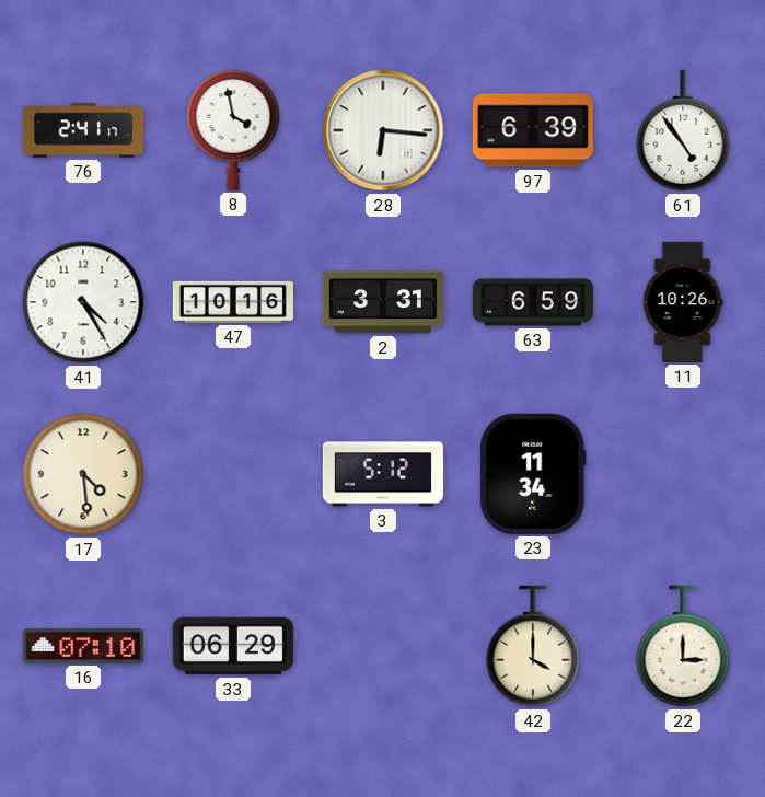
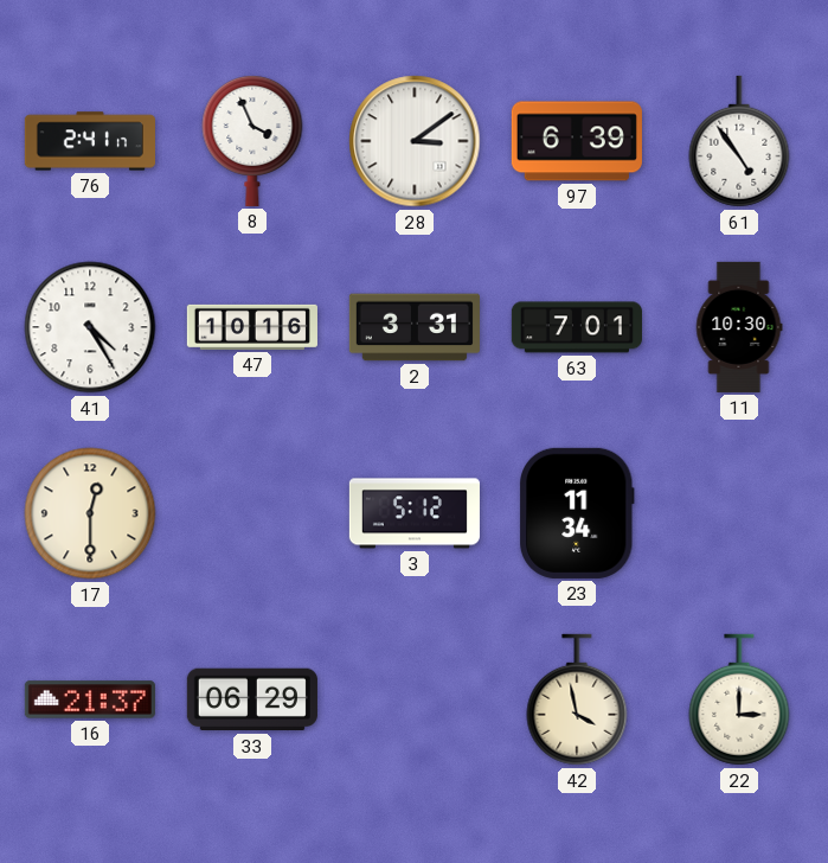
8: 3:58 -> 3:56 (252, 140)
28: 6:16 -> 3:09 (415, 141)
63: 6:59 -> 7:01 (577, 327)
11: 10:26 -> 10:30 (739, 327)
17: 4:29 -> 12:30 (90, 513)
16: 07:10 -> 21:37 (90, 699)
42: 4:00 -> 3:58 (577, 699)
